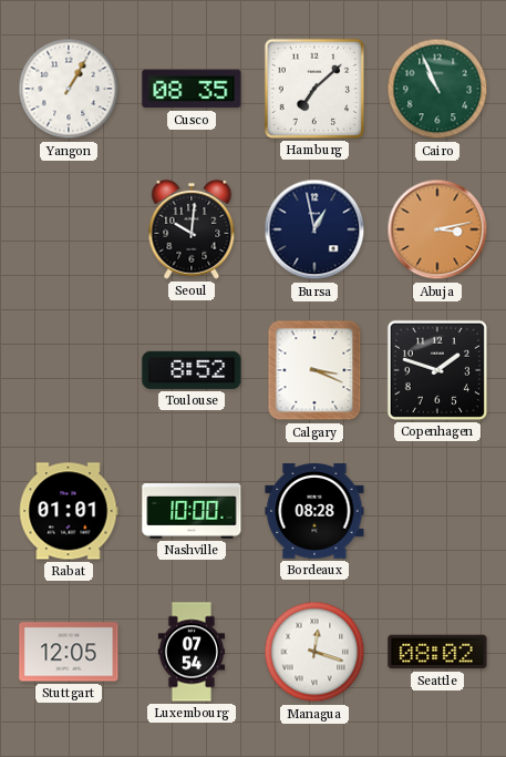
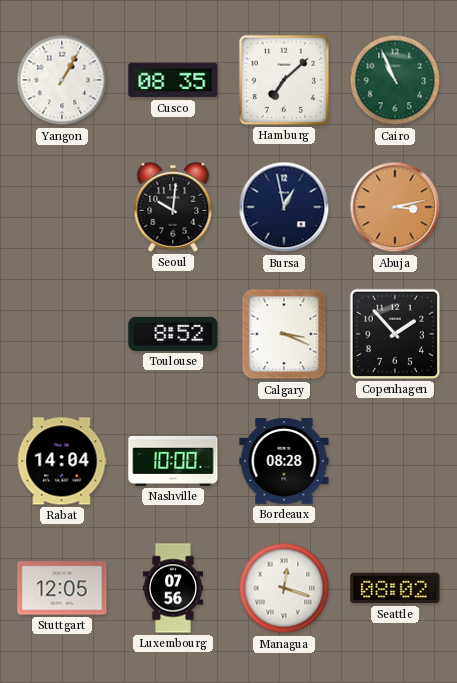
Copenhagen: 1:48 -> 1:53 (395, 334)
Rabat: 01:01 -> 14:04 (62, 461)
Luxembourg: 07:54 -> 07:56 (172, 588)
